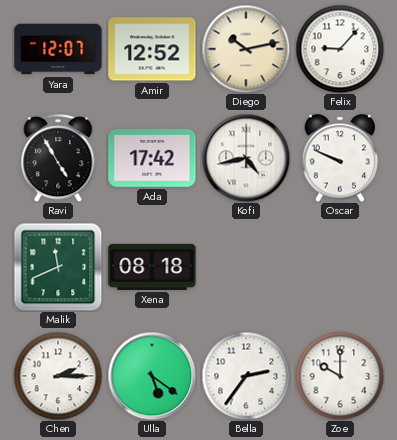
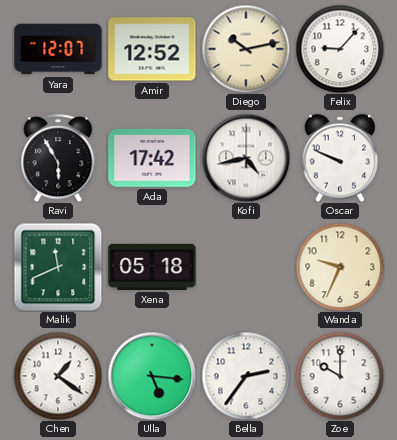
Ravi: 4:55 -> 5:55 (58, 158)
Xena: 08:18 -> 05:18 (152, 267)
Wanda: none -> 9:34 (340, 267)
Chen: 2:15 -> 1:21 (58, 376)
Ulla: 5:21 -> 5:16 (152, 376)
